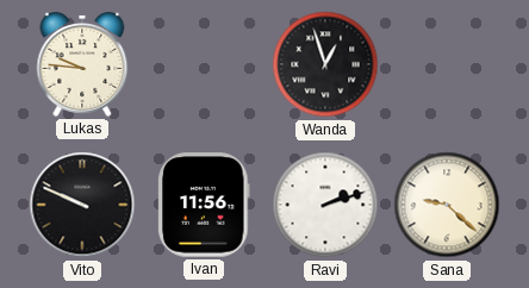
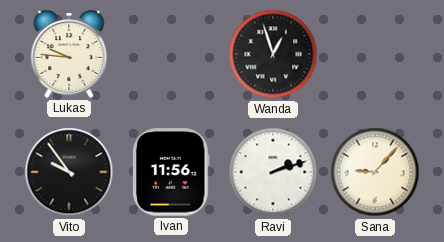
Vito: 9:49 -> 9:54 (69, 172)
Sana: 9:22 -> 9:07 (375, 172)
